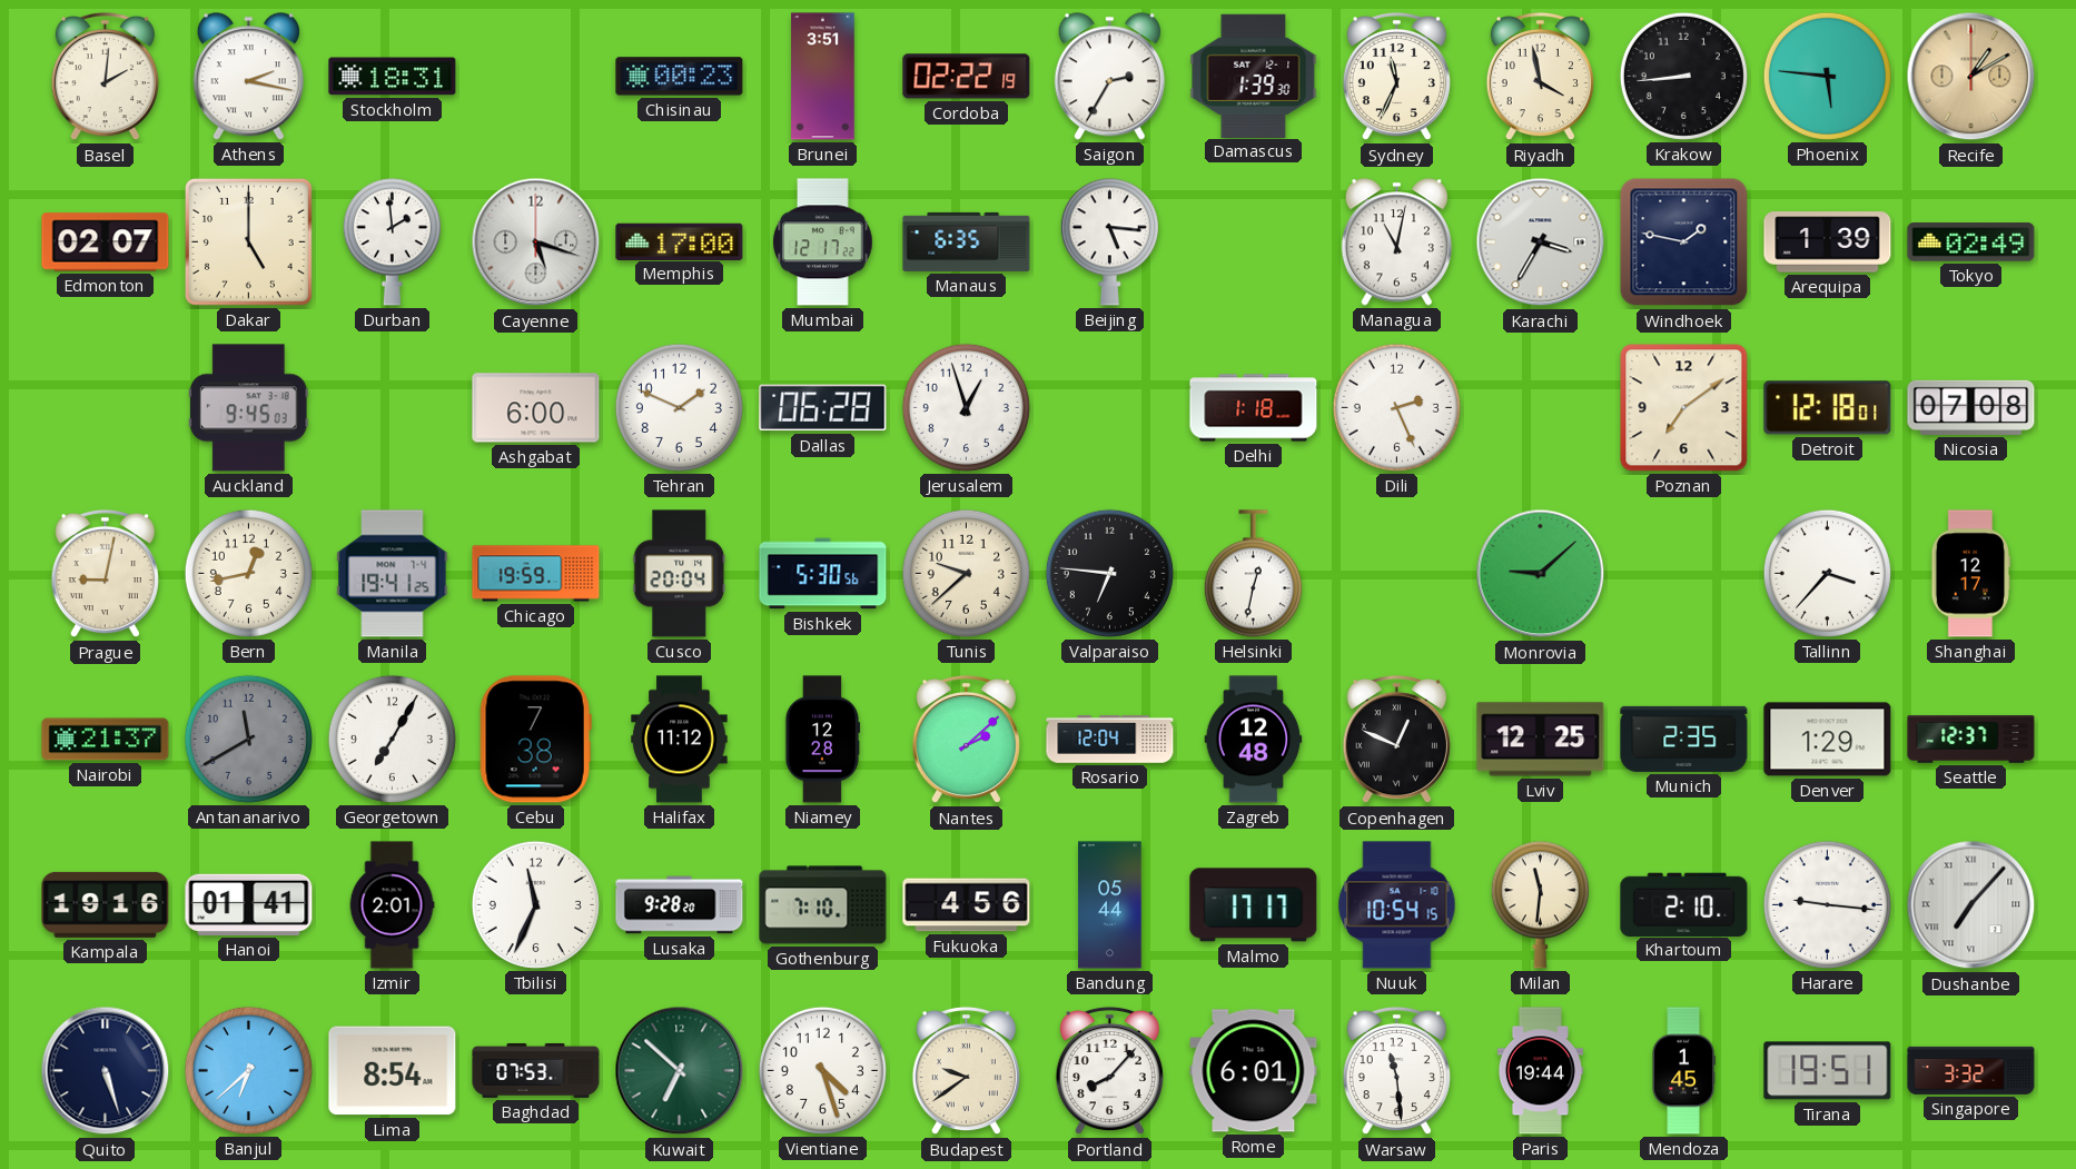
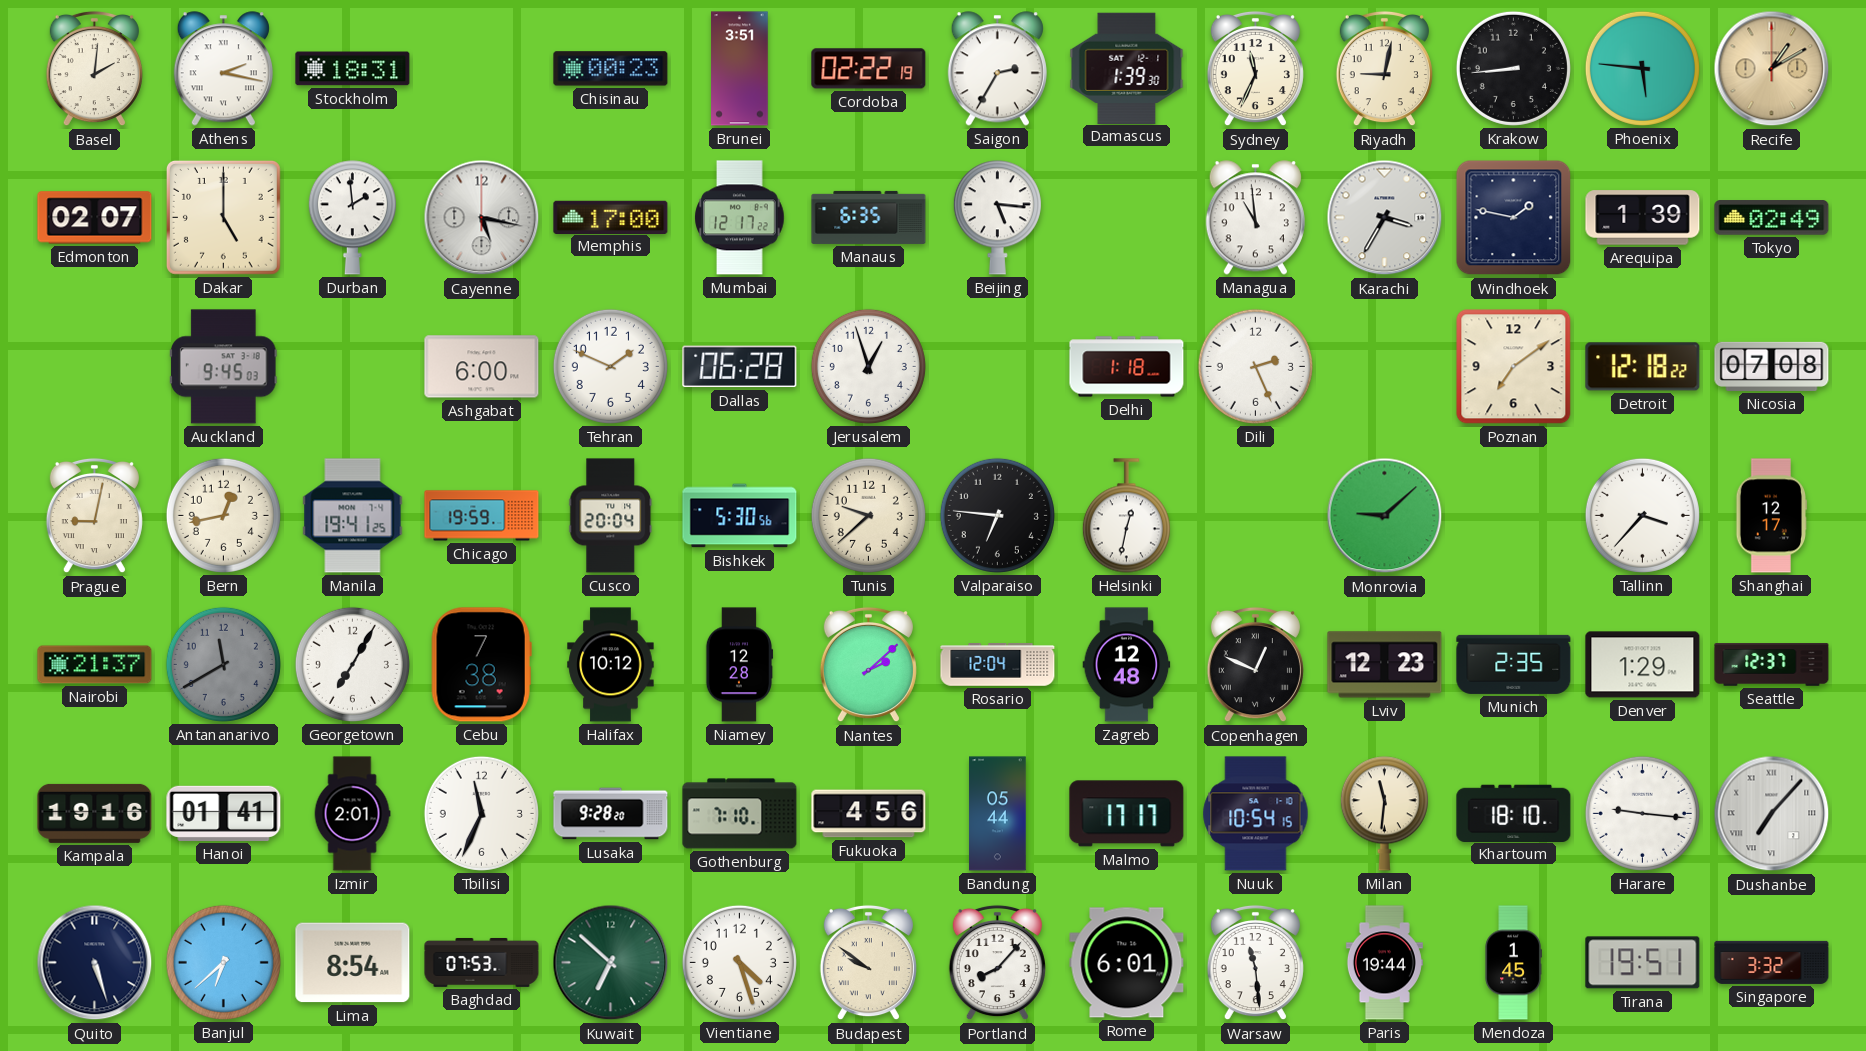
Riyadh: 3:58 -> 9:02 (1384, 69)
Cayenne: 5:18 -> 5:17 (482, 218)
Managua: 11:02 -> 10:59 (1255, 218)
Detroit: 12:18:01 -> 12:18:22 (1643, 367)
Halifax: 11:12 -> 10:12 (611, 665)
Lviv: 12:25 -> 12:23 (1385, 665)
Khartoum: 2:10 -> 18:10 (1514, 813)
Budapest: 9:39 -> 9:51 (868, 963)
